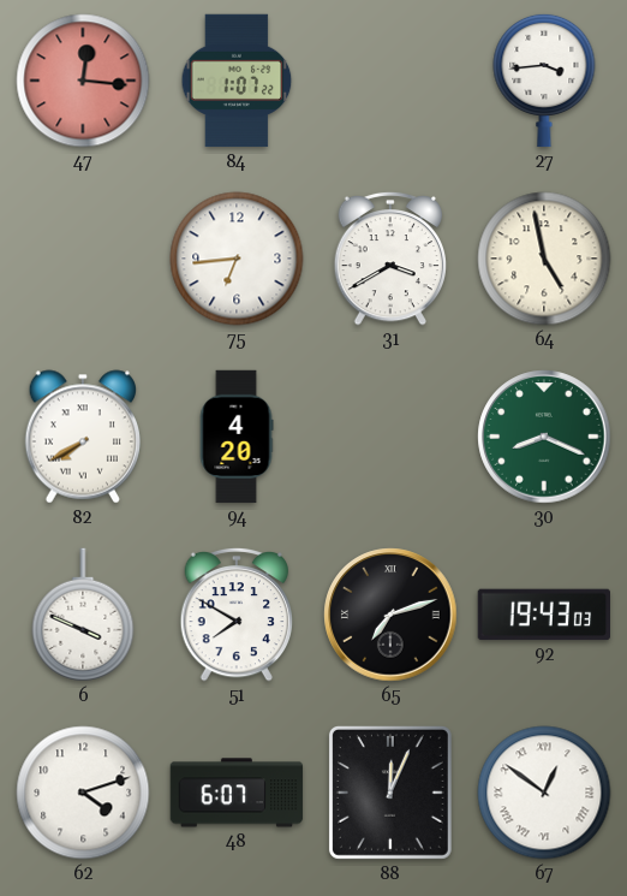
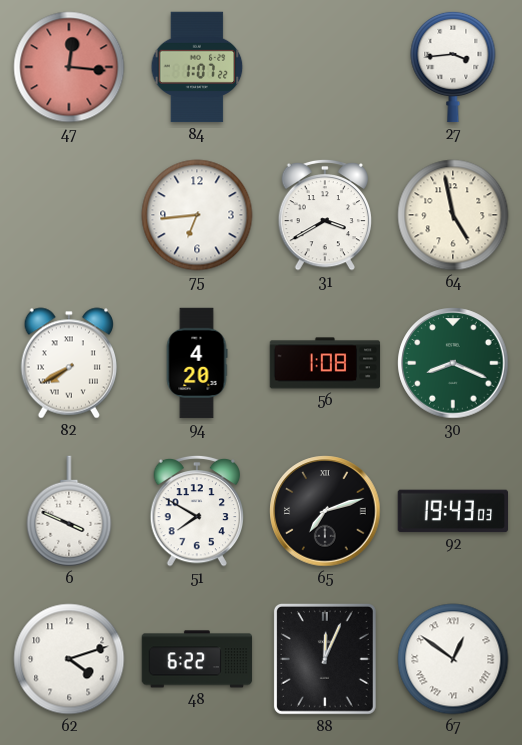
56: none -> 1:08 (325, 363)
48: 6:07 -> 6:22 (197, 659)
